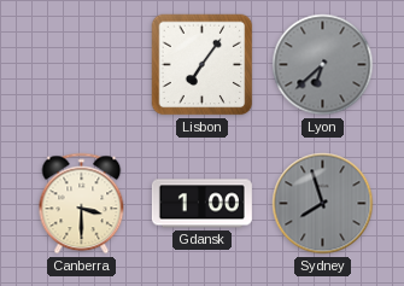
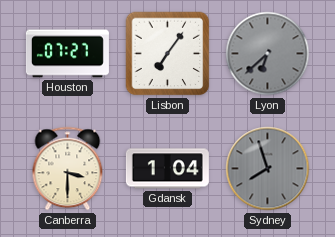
Houston: none -> 07:27 (67, 54)
Gdansk: 1:00 -> 1:04 (167, 169)
